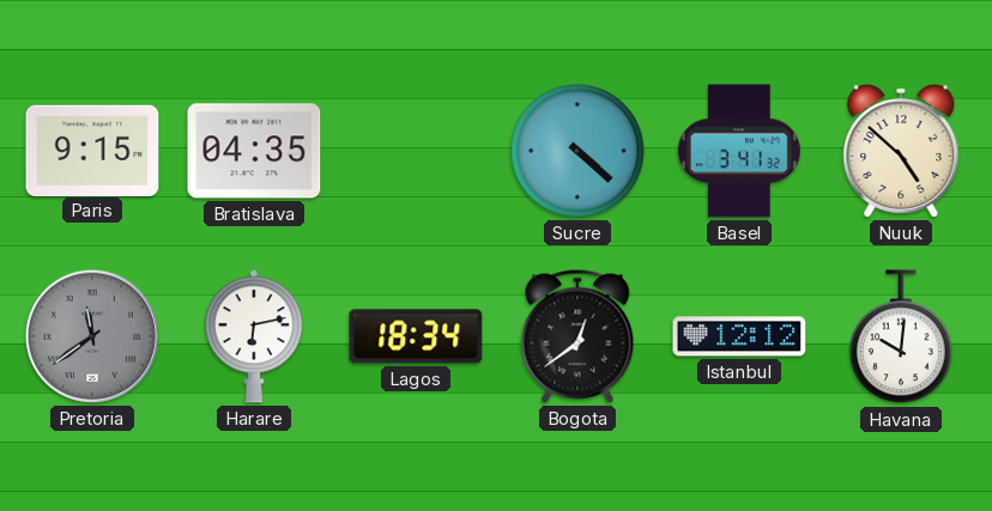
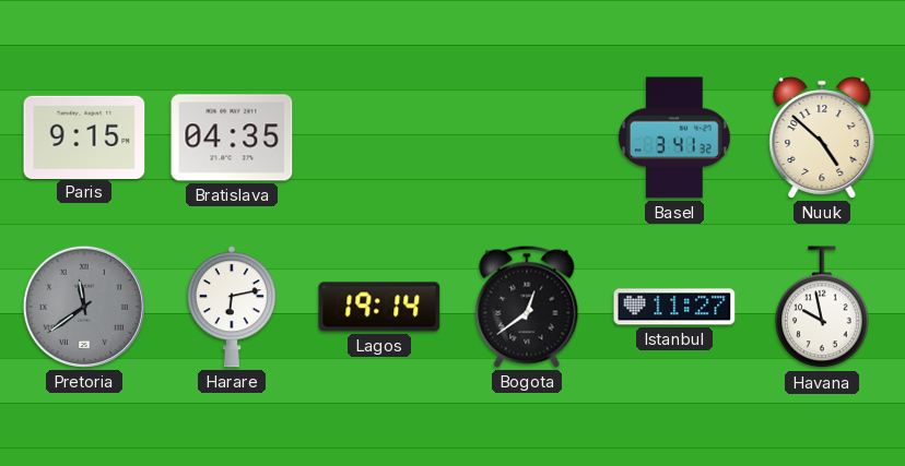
Sucre: 4:22 -> none (577, 151)
Lagos: 18:34 -> 19:14 (379, 307)
Istanbul: 12:12 -> 11:27 (674, 307)
Havana: 10:01 -> 9:58 (822, 308)
